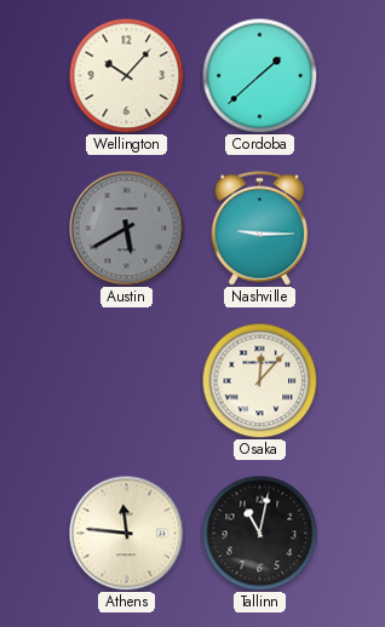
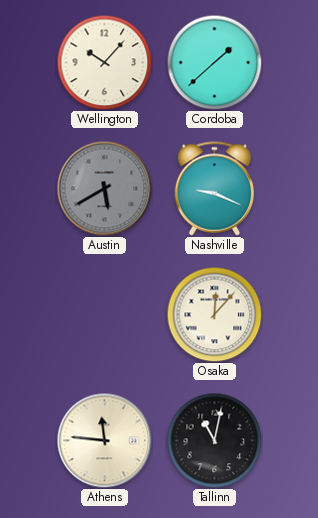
Nashville: 9:15 -> 9:19 (215, 189)
